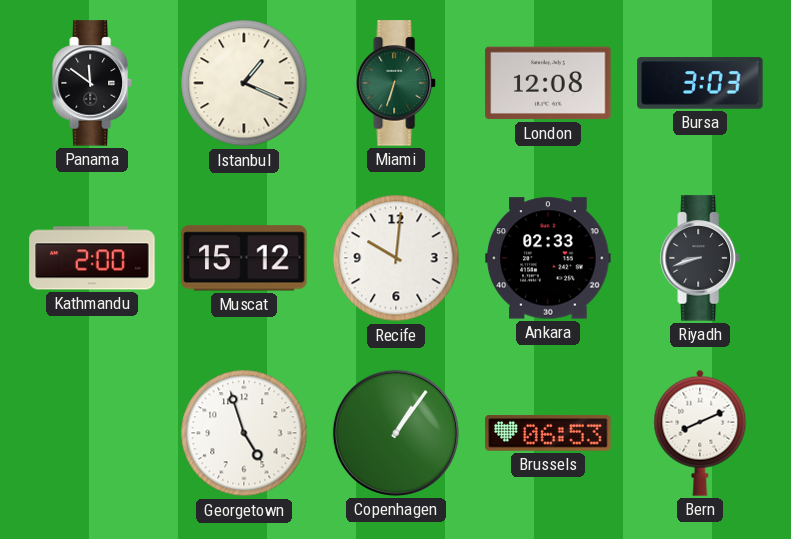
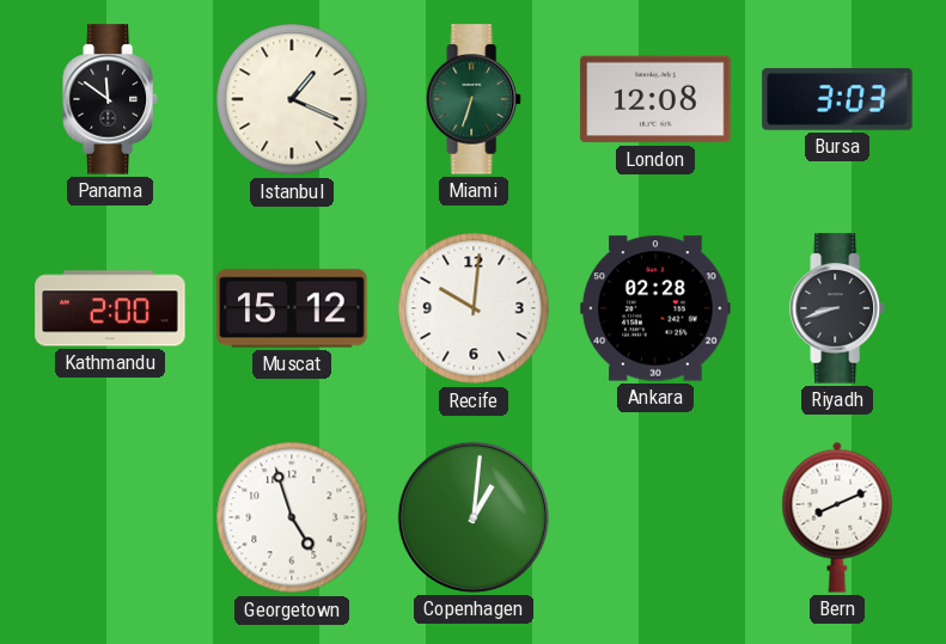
Ankara: 02:33 -> 02:28 (655, 308)
Copenhagen: 1:06 -> 1:01 (474, 517)
Brussels: 06:53 -> none (548, 434)
